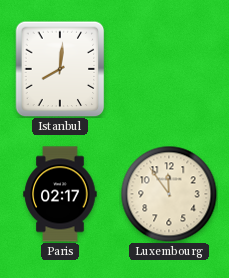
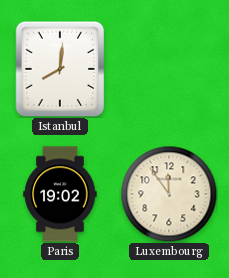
Paris: 02:17 -> 19:02 (60, 194)
